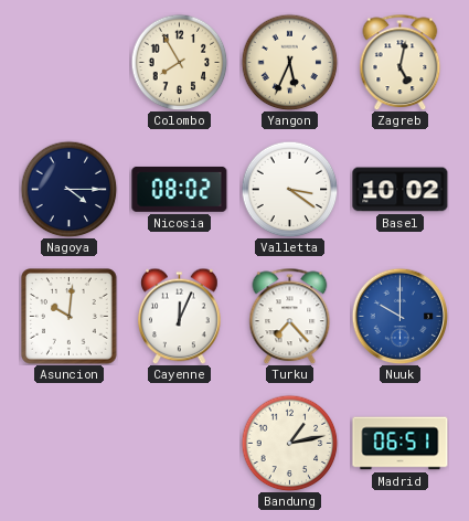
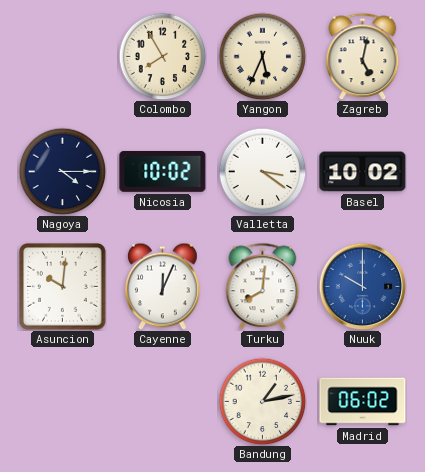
Nicosia: 08:02 -> 10:02 (163, 172)
Turku: 7:23 -> 8:01 (263, 286)
Madrid: 06:51 -> 06:02 (363, 402)
